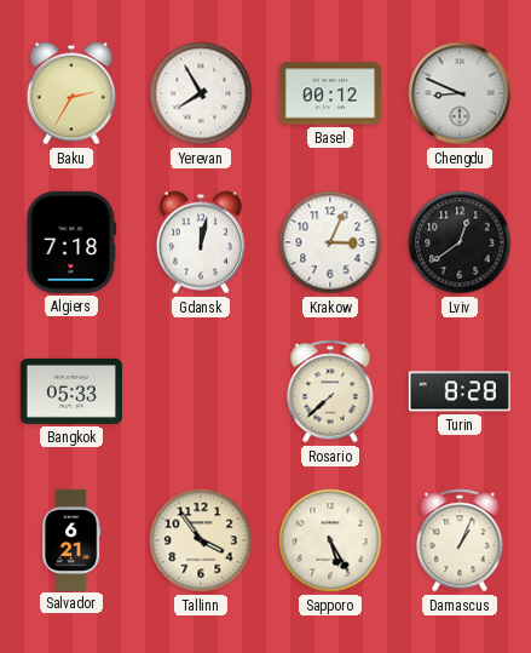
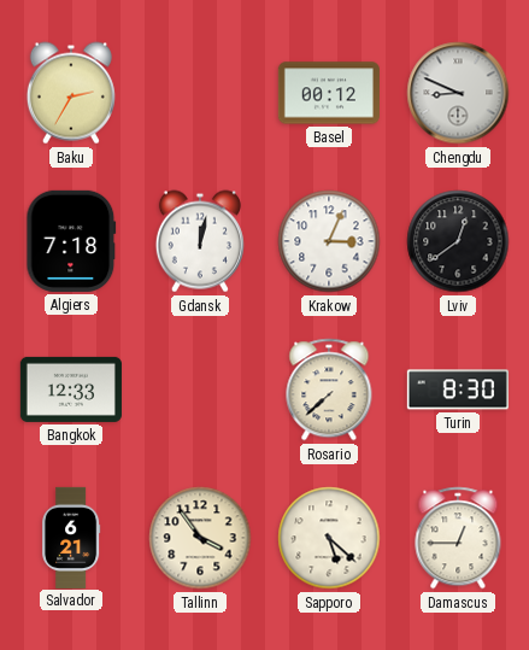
Yerevan: 7:55 -> none (201, 93)
Bangkok: 05:33 -> 12:33 (71, 390)
Turin: 8:28 -> 8:30 (458, 390)
Sapporo: 5:25 -> 5:22 (329, 538)
Damascus: 1:04 -> 12:45 (458, 538)
